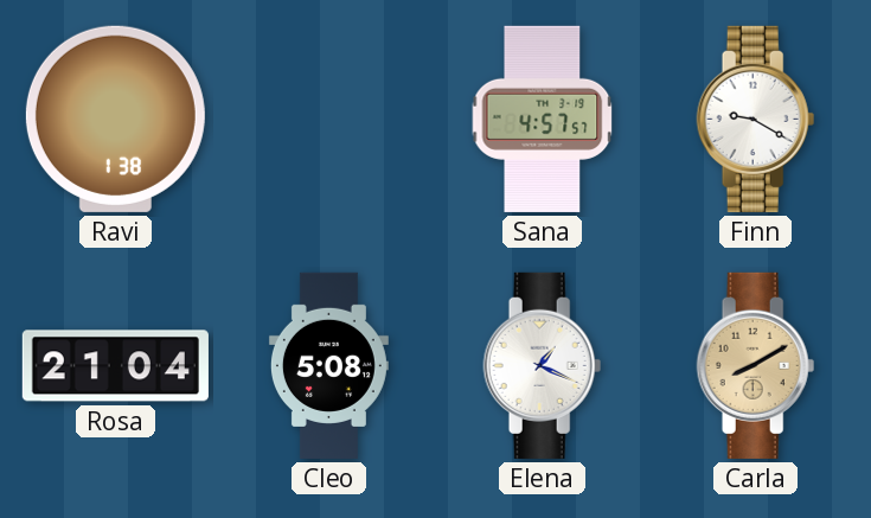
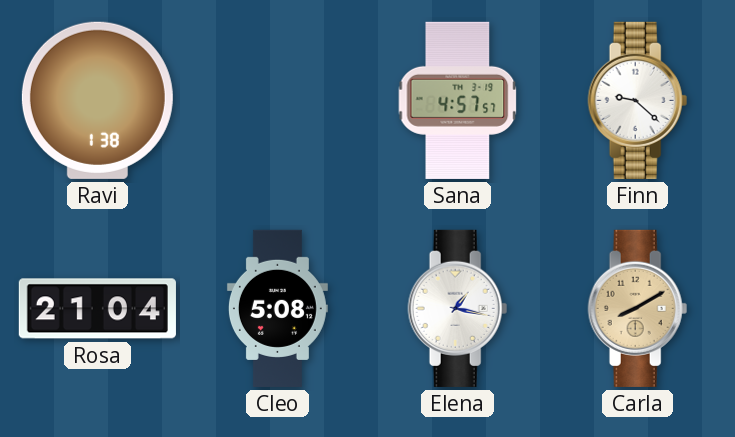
Finn: 9:20 -> 9:22 (638, 100)
Elena: 1:19 -> 1:17 (458, 308)
